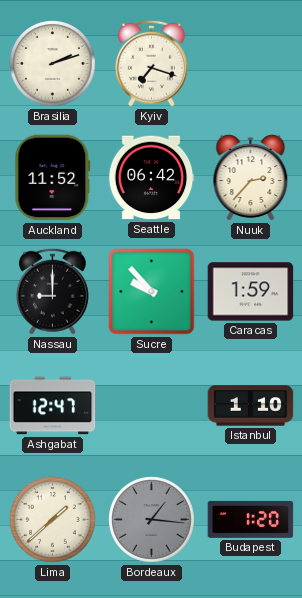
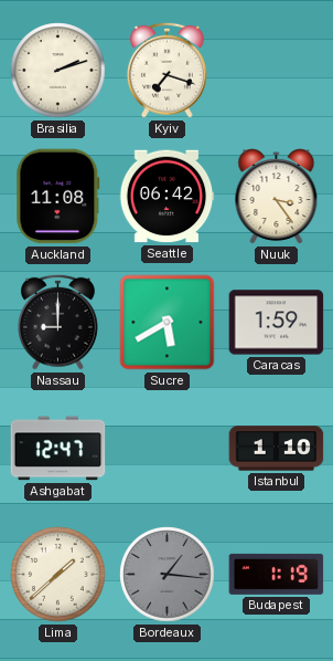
Auckland: 11:52 -> 11:08 (58, 197)
Nuuk: 2:37 -> 3:24 (277, 197)
Sucre: 9:53 -> 5:40 (168, 323)
Budapest: 1:20 -> 1:19 (277, 574)
